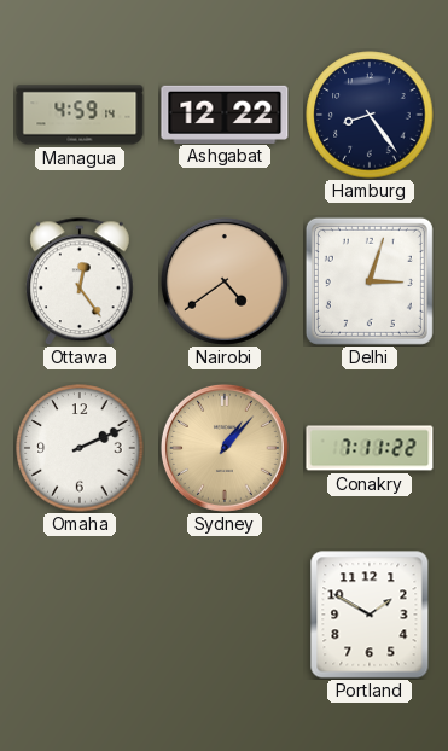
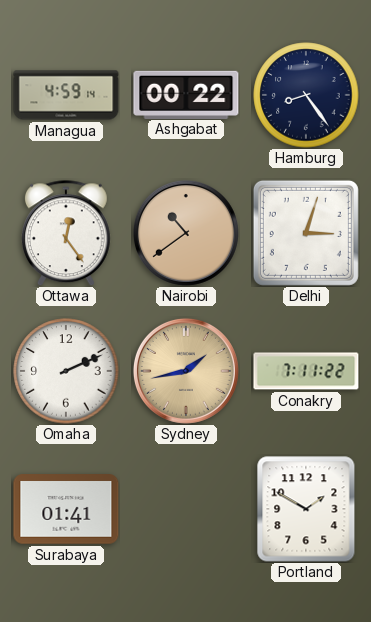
Ashgabat: 12:22 -> 00:22 (186, 94)
Nairobi: 4:39 -> 10:39 (186, 233)
Sydney: 1:07 -> 1:43 (186, 371)
Surabaya: none -> 01:41 (66, 509)
